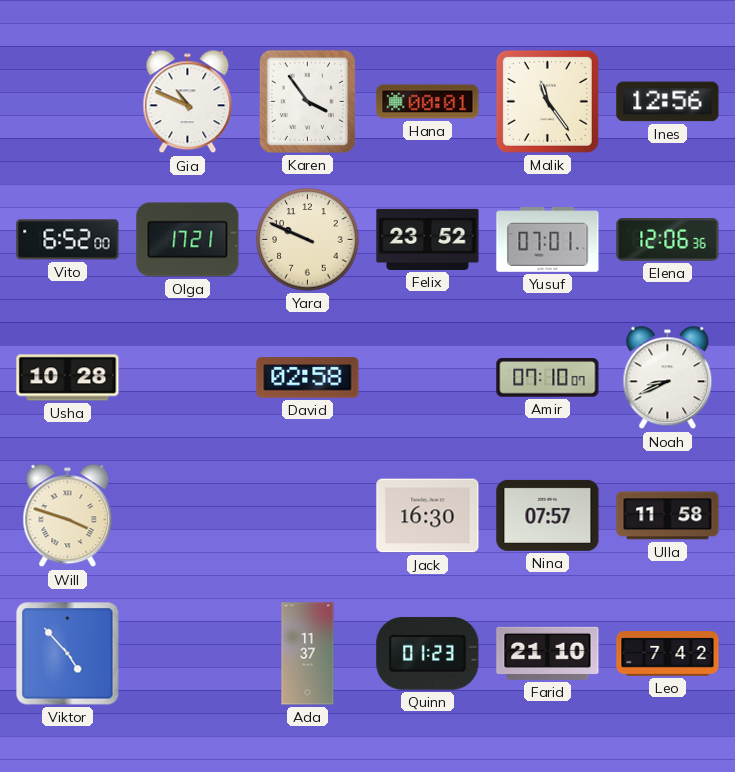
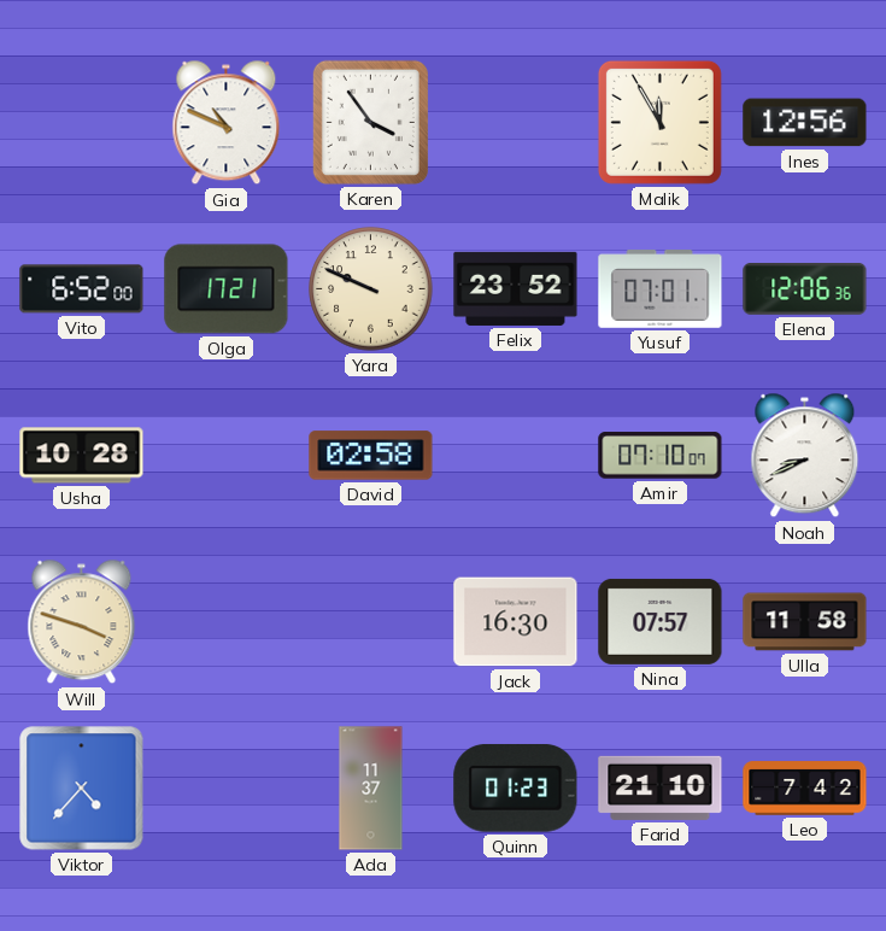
Hana: 00:01 -> none (428, 102)
Malik: 11:24 -> 11:55 (659, 122)
Viktor: 4:53 -> 4:37 (82, 789)
